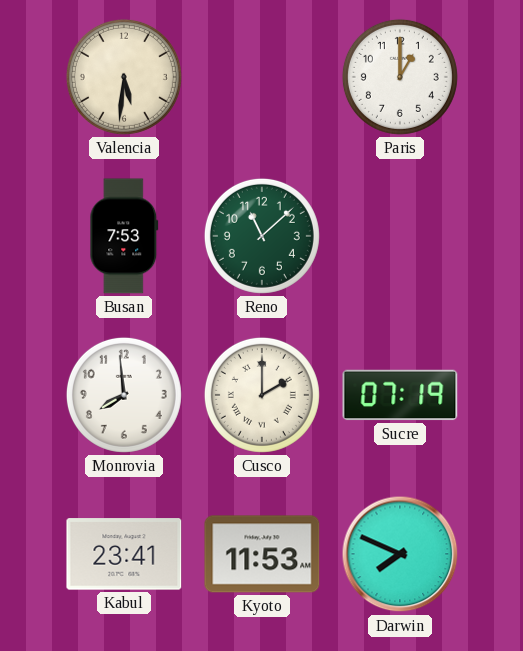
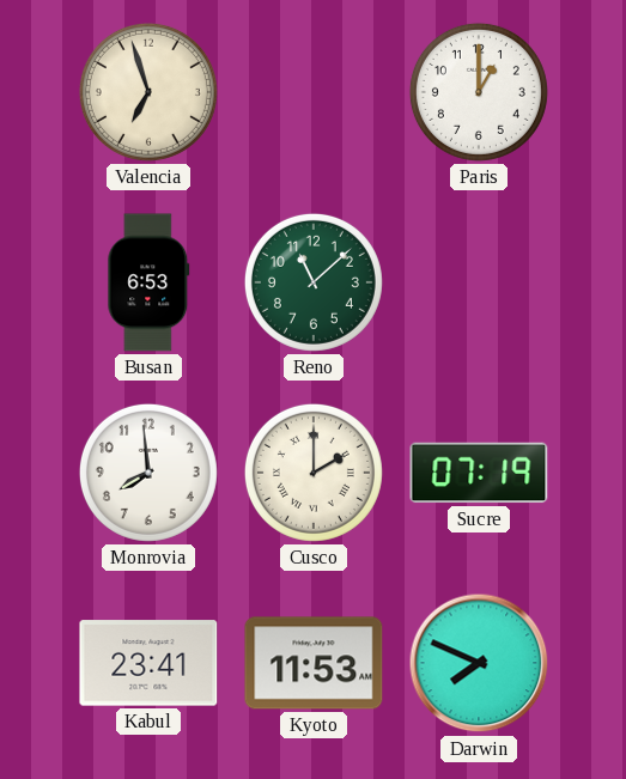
Valencia: 5:31 -> 6:57 (148, 92)
Busan: 7:53 -> 6:53 (148, 282)
